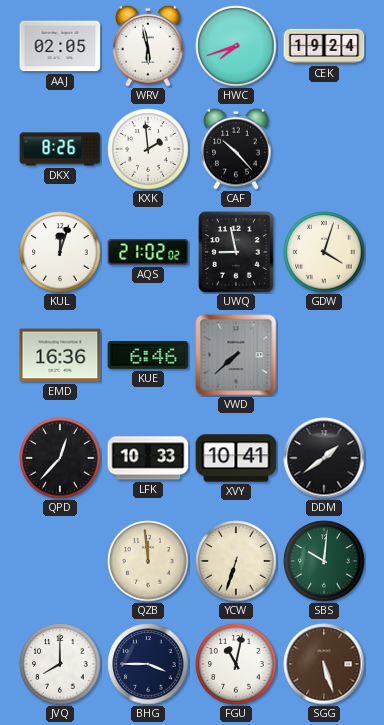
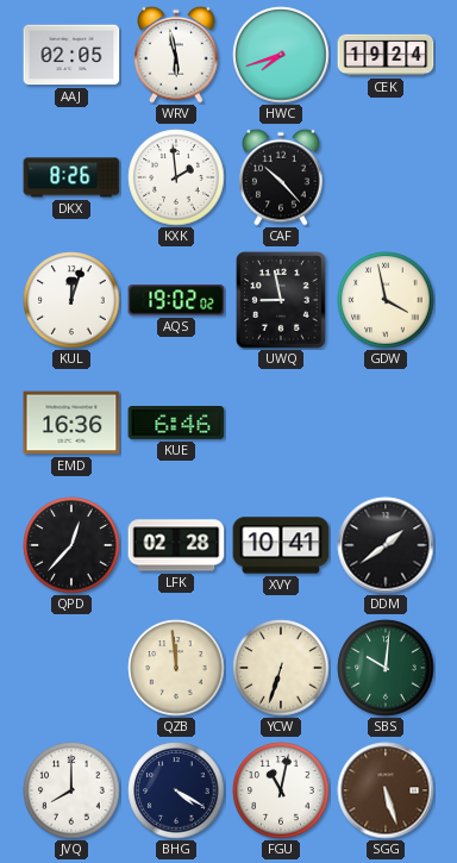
AQS: 21:02 -> 19:02 (176, 300)
GDW: 4:03 -> 3:58 (386, 300)
VWD: 7:38 -> none (236, 355)
LFK: 10:33 -> 02:28 (176, 545)
BHG: 3:45 -> 4:20 (176, 790)
